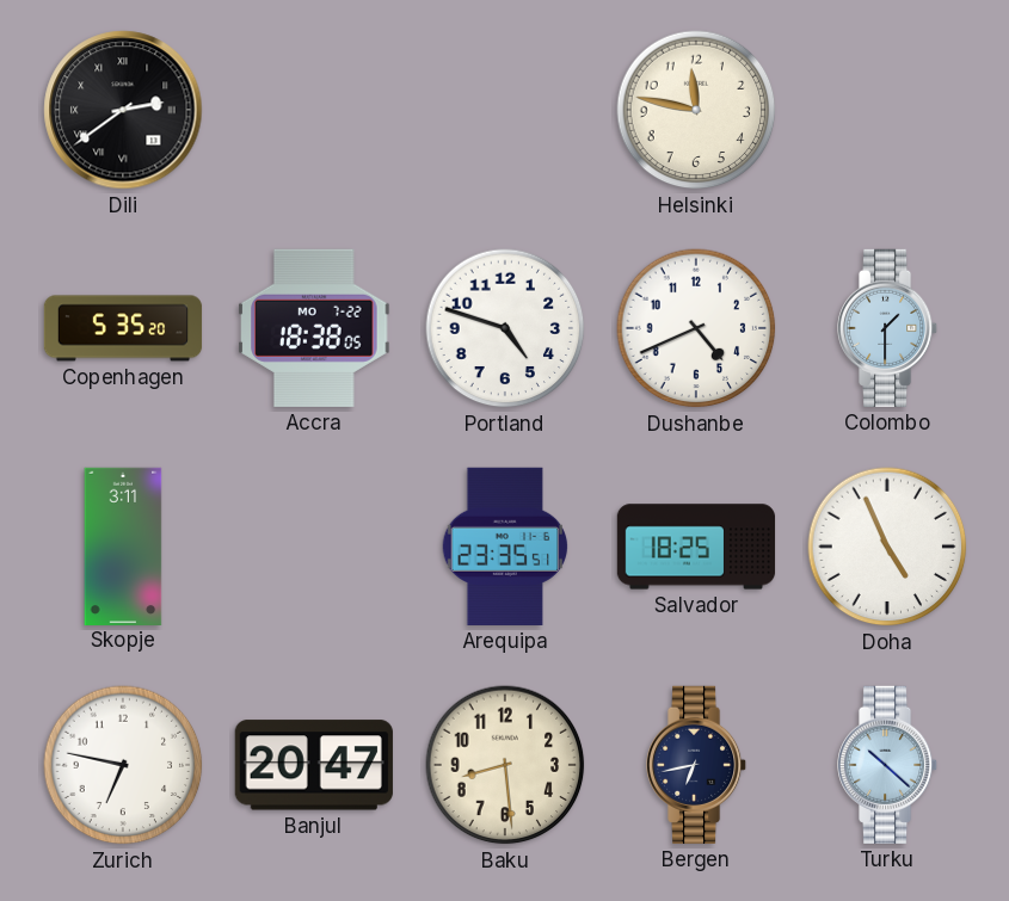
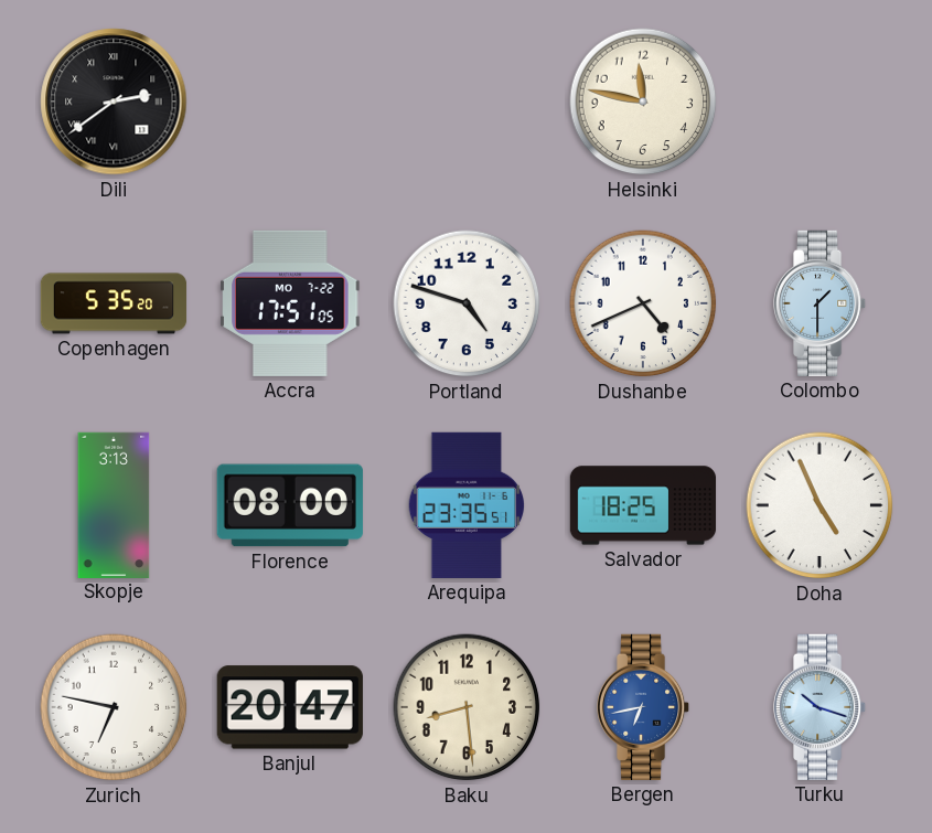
Accra: 18:38 -> 17:51 (290, 303)
Skopje: 3:11 -> 3:13 (114, 504)
Florence: none -> 08:00 (290, 505)
Bergen dial: navy -> blue (644, 707)
Turku: 10:22 -> 10:18 (821, 707)
